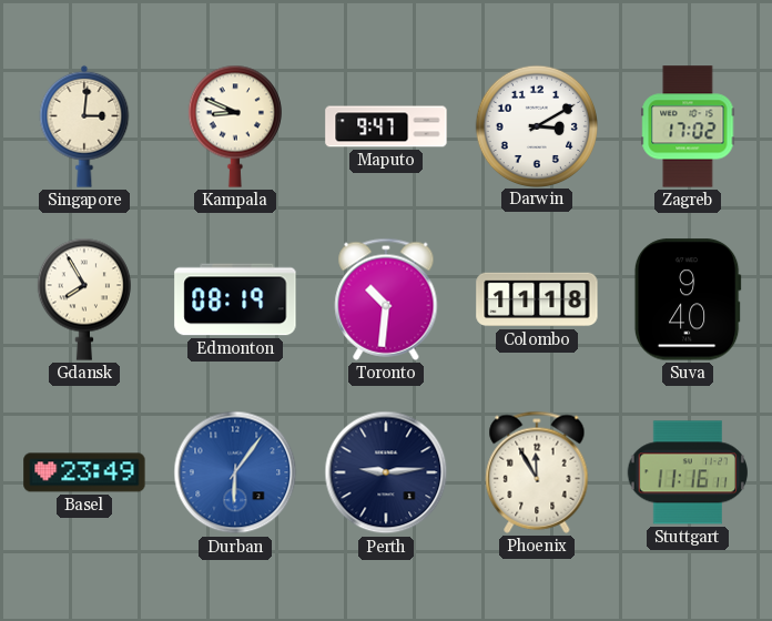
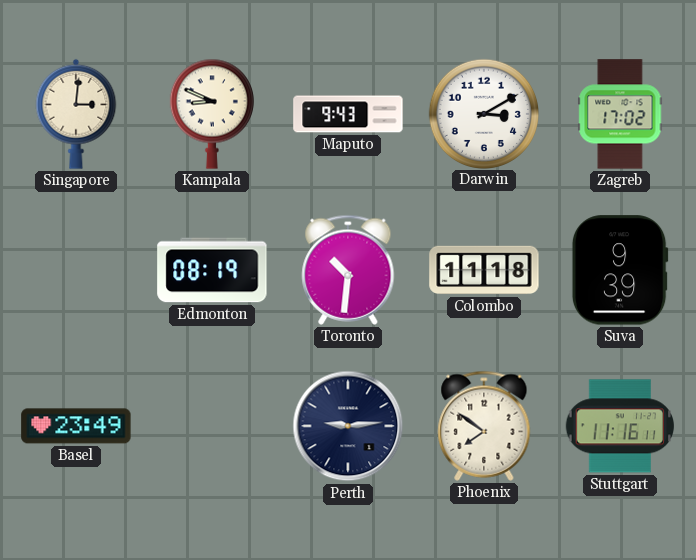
Maputo: 9:47 -> 9:43 (348, 114)
Gdansk: 7:55 -> none (84, 299)
Suva: 9:40 -> 9:39 (620, 270)
Durban: 6:06 -> none (235, 472)
Phoenix: 11:55 -> 7:51 (484, 426)
